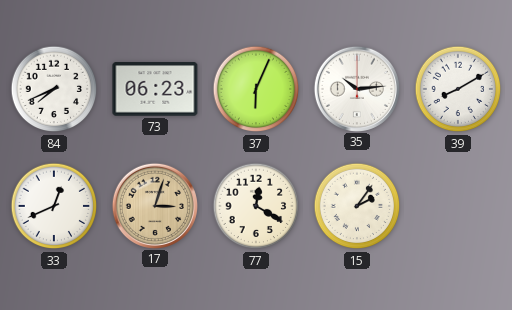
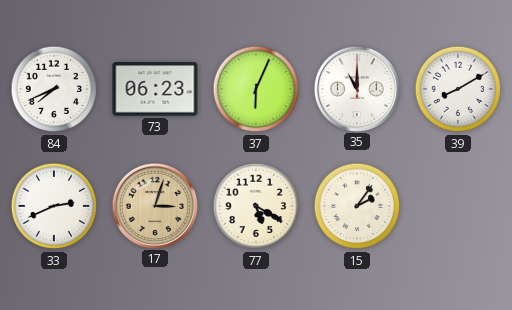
35: 10:14 -> 11:00 (356, 88)
33: 12:41 -> 2:41 (54, 206)
77: 12:20 -> 5:20 (256, 206)
